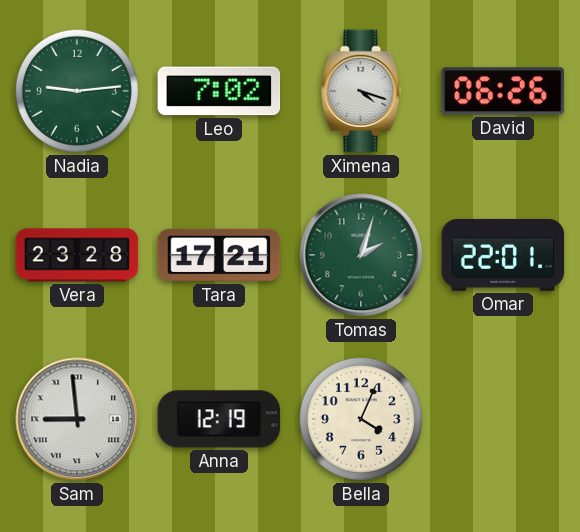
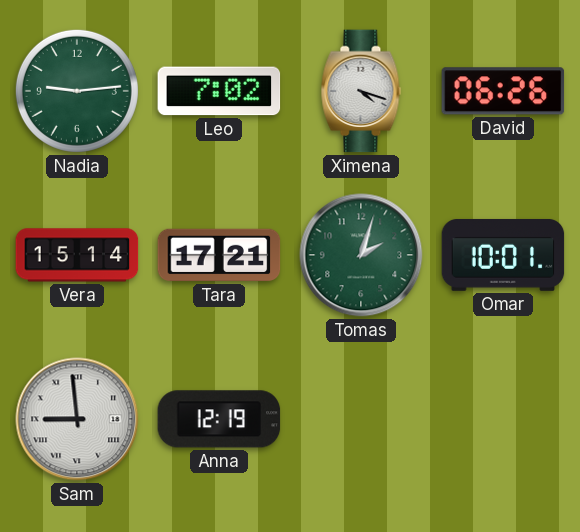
Vera: 23:28 -> 15:14 (77, 255)
Omar: 22:01 -> 10:01 (503, 255)
Bella: 4:04 -> none (361, 419)
